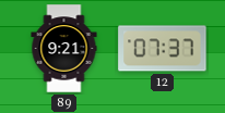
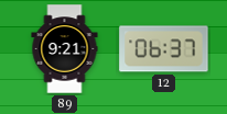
12: 07:37 -> 06:37 (164, 49)
